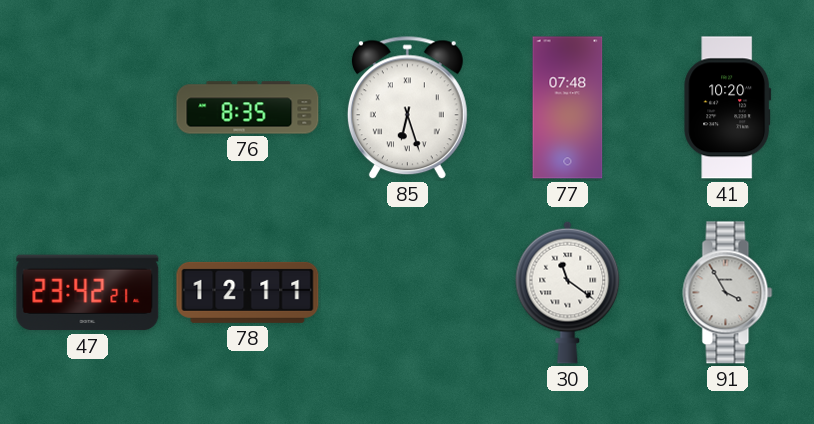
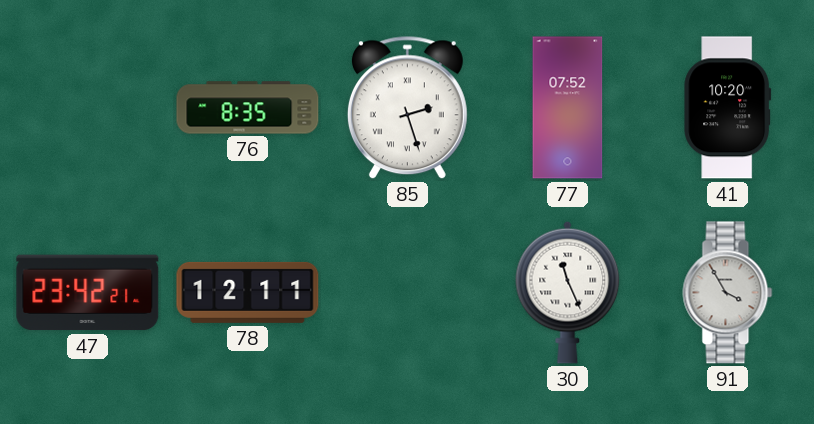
85: 6:27 -> 2:27 (407, 108)
77: 07:48 -> 07:52 (568, 108)
30: 11:21 -> 11:26 (568, 292)
